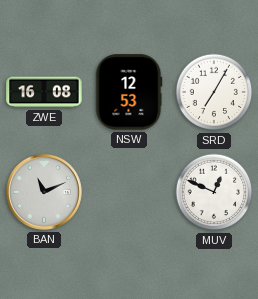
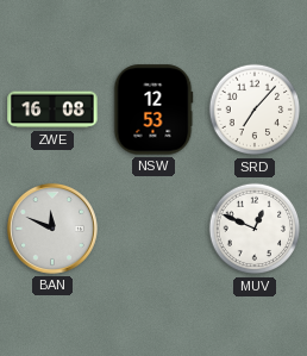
SRD: 7:05 -> 7:07 (255, 110)
BAN: 11:11 -> 11:49 (52, 229)
